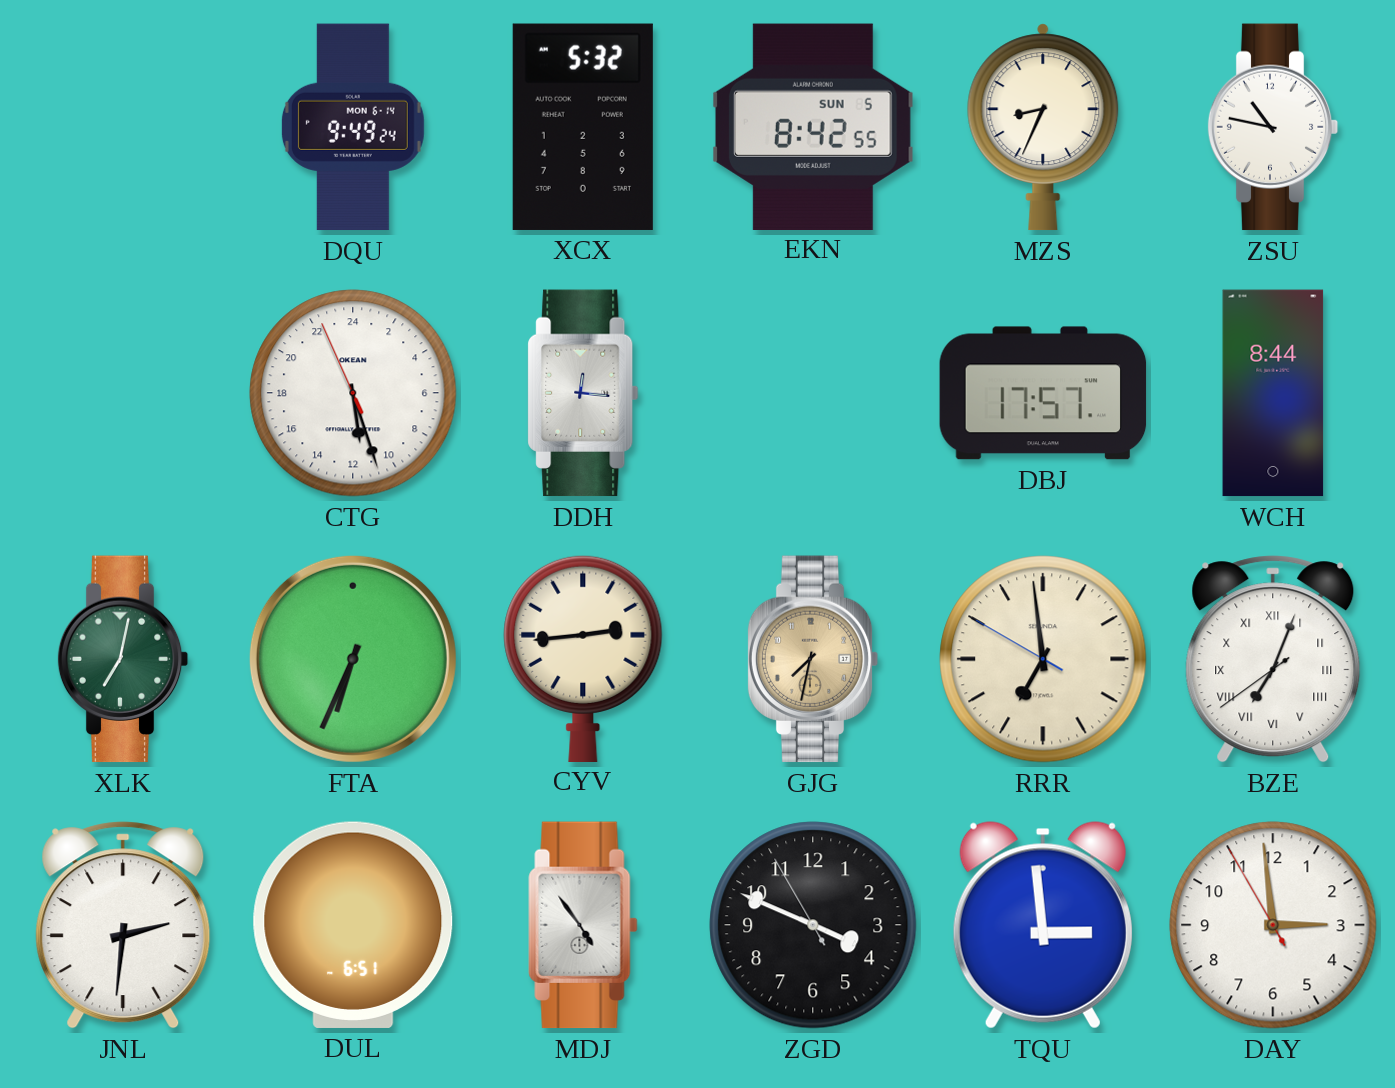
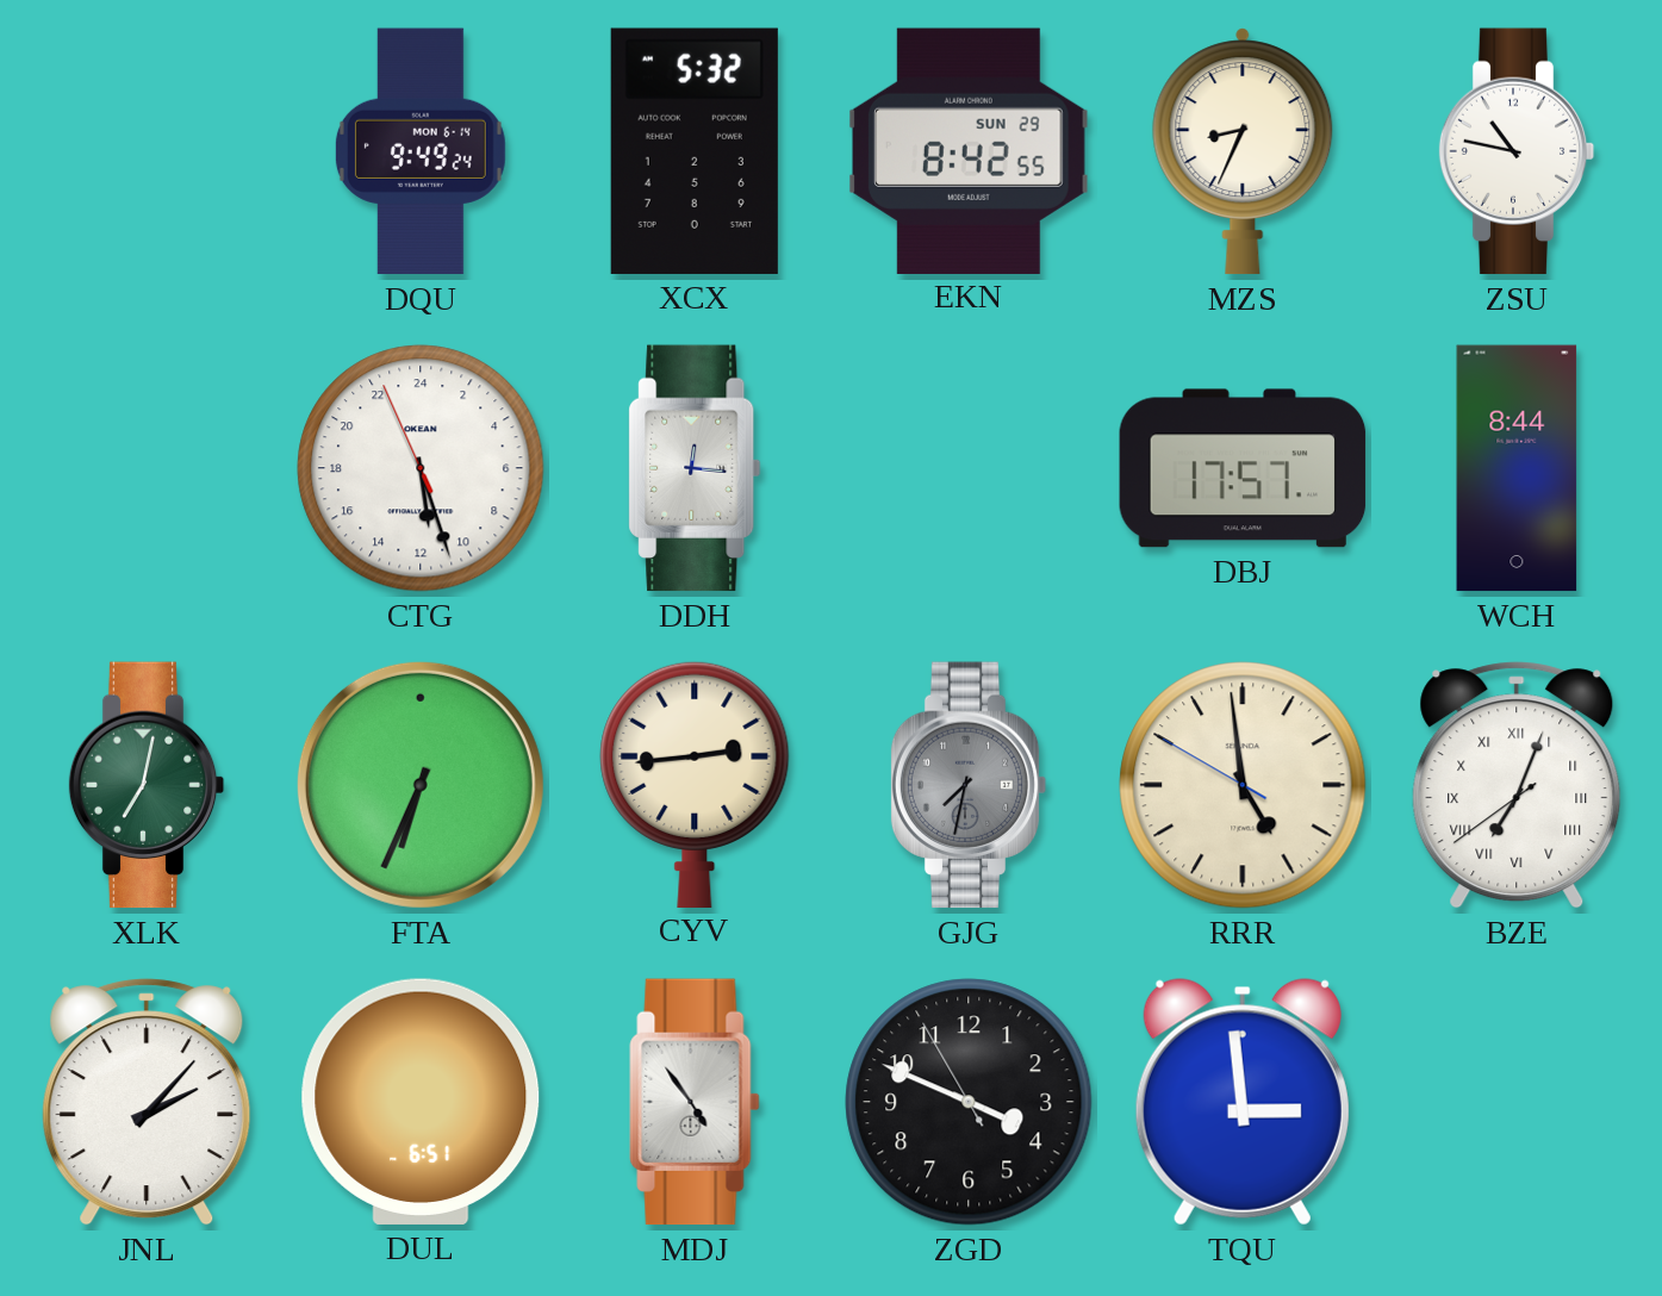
EKN date: SUN 5 -> SUN 29 (970, 150)
GJG dial: champagne -> grey (969, 785)
RRR: 6:58 -> 4:58 (1243, 785)
JNL: 2:31 -> 2:07 (147, 1102)
DAY: 2:58 -> none (1273, 925)
